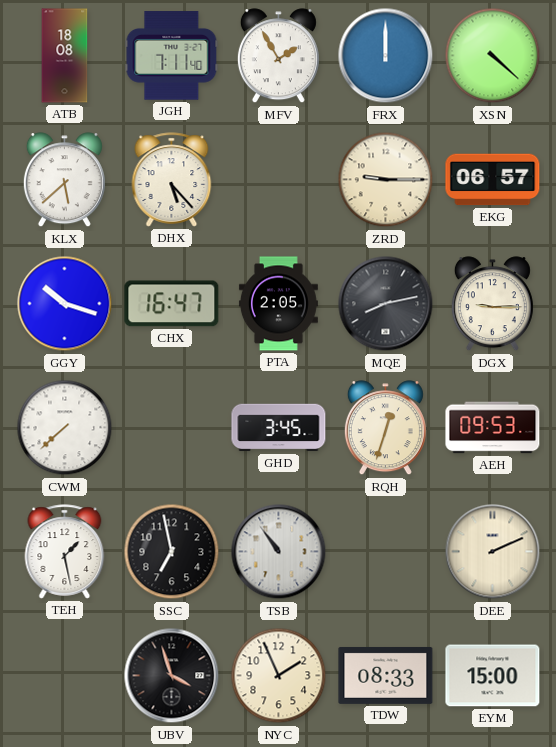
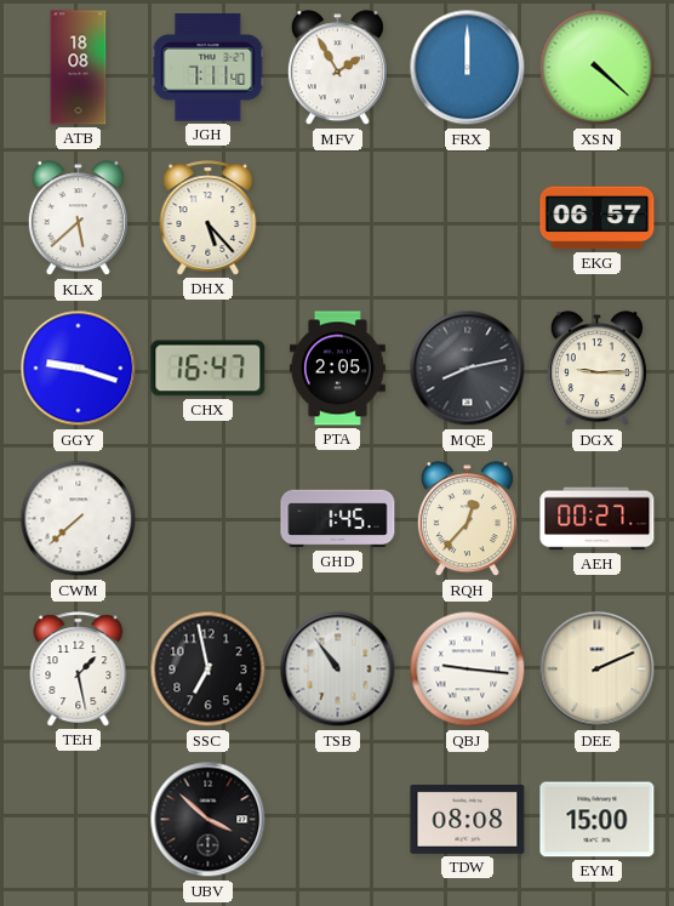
ZRD: 9:15 -> none (386, 180)
GGY: 10:18 -> 9:18 (79, 369)
GHD: 3:45 -> 1:45 (338, 519)
RQH: 12:33 -> 12:37 (467, 519)
AEH: 09:53 -> 00:27 (598, 519)
QBJ: none -> 9:16 (468, 669)
UBV: 3:57 -> 3:52 (209, 820)
NYC: 1:56 -> none (279, 676)
TDW: 08:33 -> 08:08 (468, 819)
